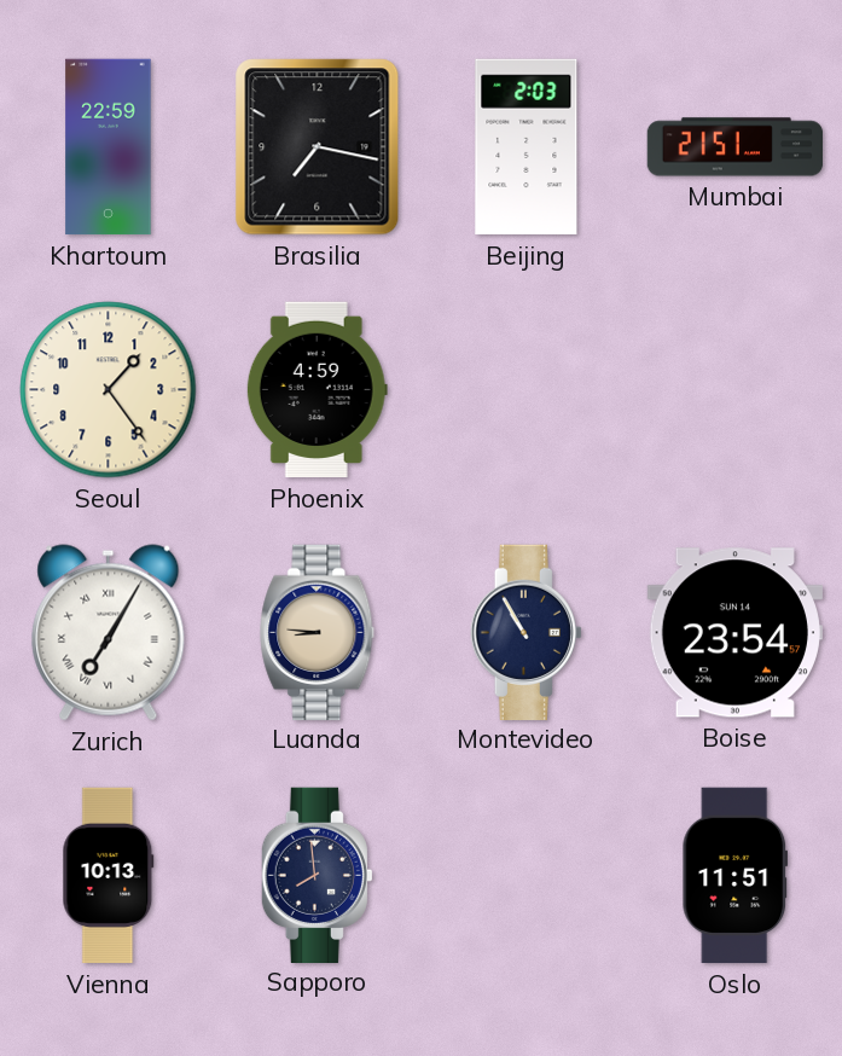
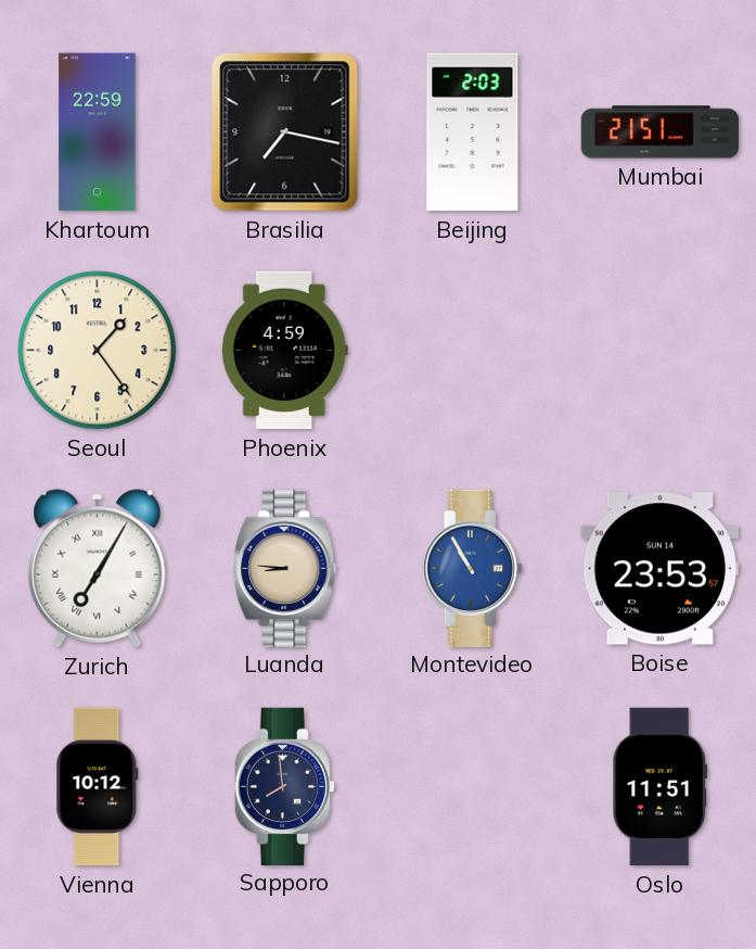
Montevideo dial: navy -> blue (472, 568)
Boise: 23:54 -> 23:53 (659, 569)
Vienna: 10:13 -> 10:12 (98, 787)
